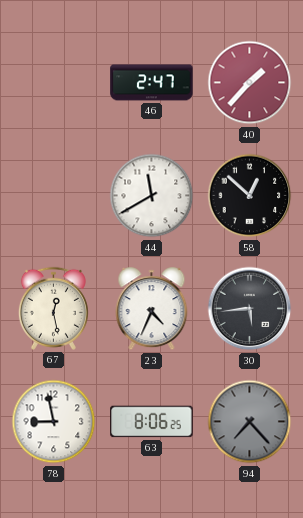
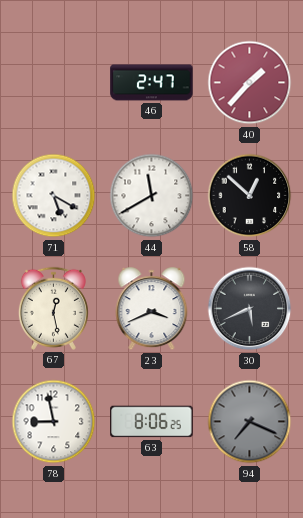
71: none -> 5:20 (54, 196)
23: 4:34 -> 3:41 (152, 309)
30: 5:44 -> 5:41 (250, 309)
94: 7:23 -> 7:19 (250, 422)
